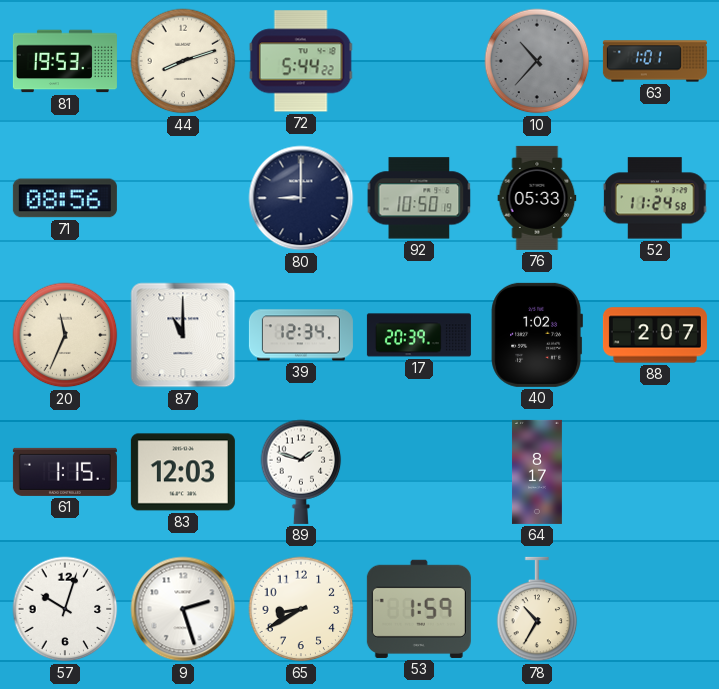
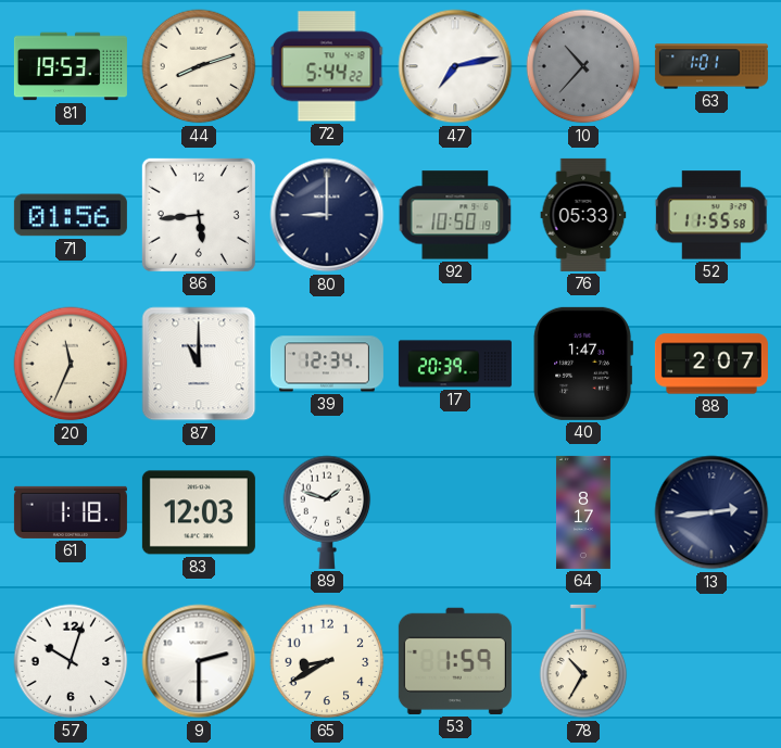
47: none -> 7:13 (455, 66)
71: 08:56 -> 01:56 (71, 215)
86: none -> 5:44 (199, 215)
52: 11:24 -> 11:55 (711, 215)
40: 1:02 -> 1:47 (583, 364)
61: 1:15 -> 1:18 (71, 512)
13: none -> 2:44 (711, 512)
9: 2:27 -> 2:30 (199, 661)
